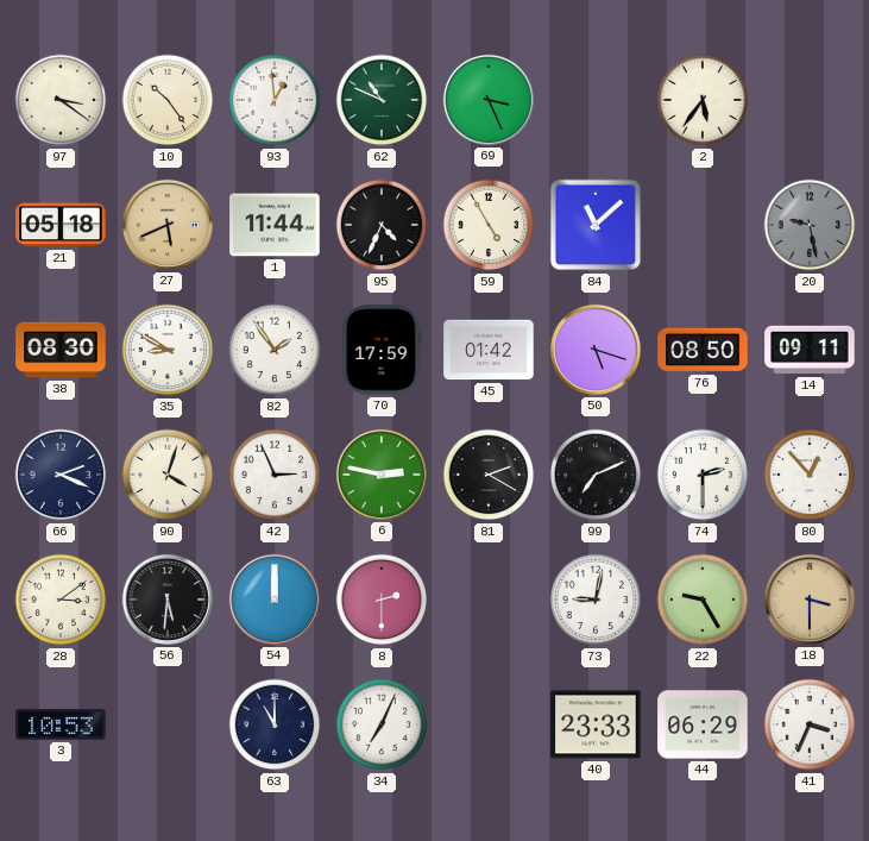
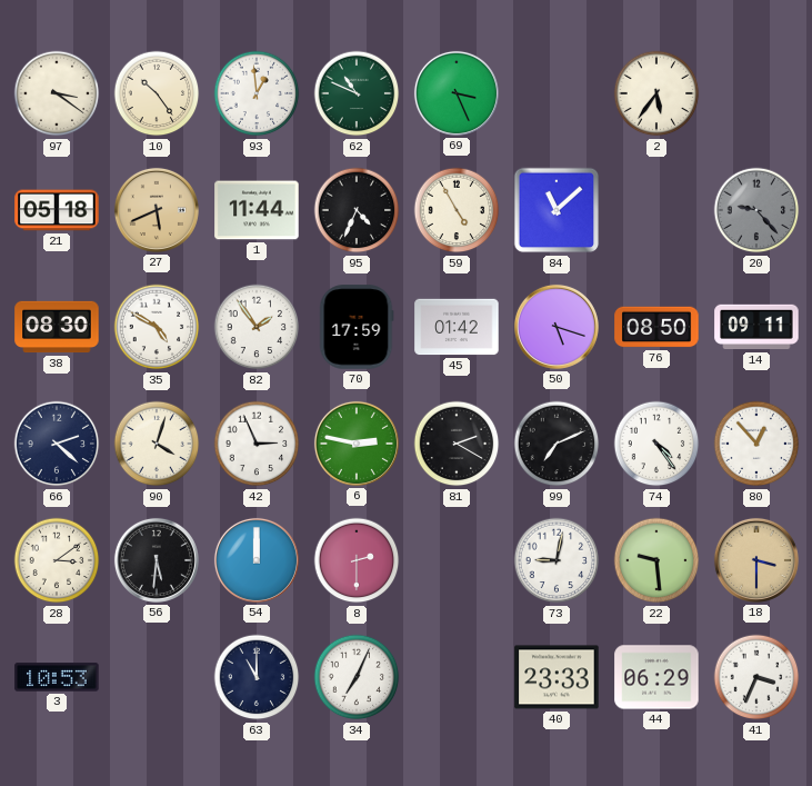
20: 9:28 -> 9:23 (756, 210)
35: 8:50 -> 4:50 (157, 327)
66: 2:19 -> 2:22 (57, 444)
74: 2:30 -> 4:24 (656, 444)
22: 9:25 -> 9:29 (656, 560)
